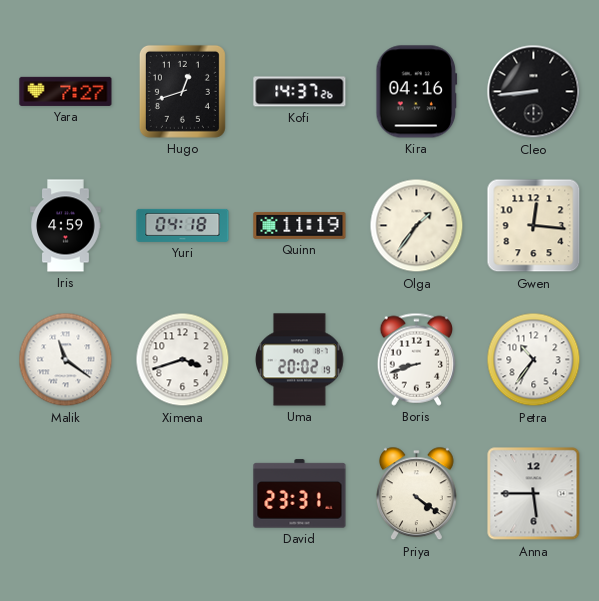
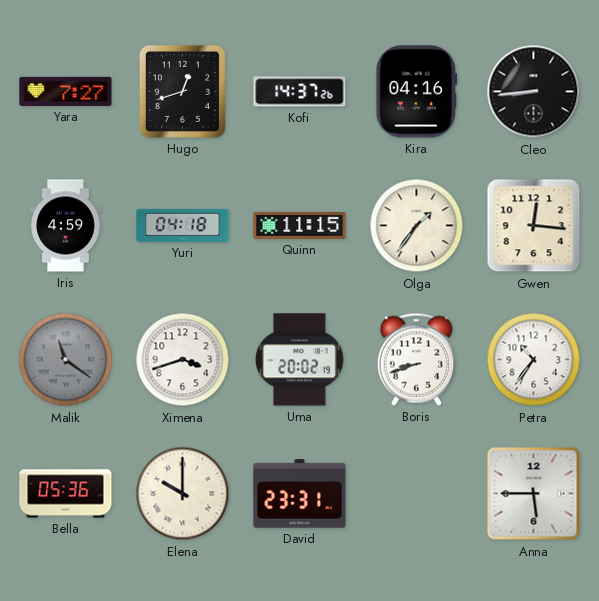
Quinn: 11:19 -> 11:15 (300, 225)
Malik dial: white -> grey (66, 360)
Bella: none -> 05:36 (66, 494)
Elena: none -> 10:00 (183, 494)
Priya: 4:21 -> none (417, 494)
